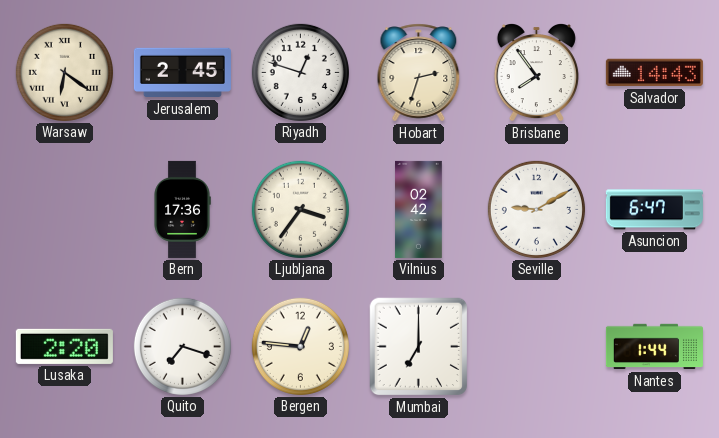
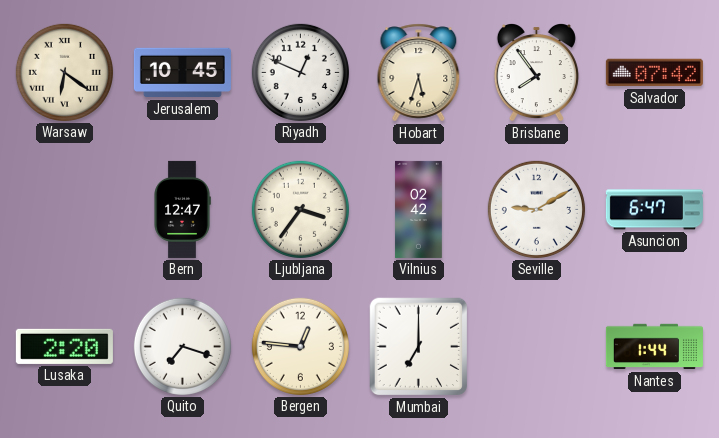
Jerusalem: 2:45 -> 10:45 (182, 73)
Riyadh: 12:48 -> 12:49 (300, 72)
Hobart: 2:33 -> 5:33 (419, 73)
Salvador: 14:43 -> 07:42 (654, 73)
Bern: 17:36 -> 12:47 (182, 209)
